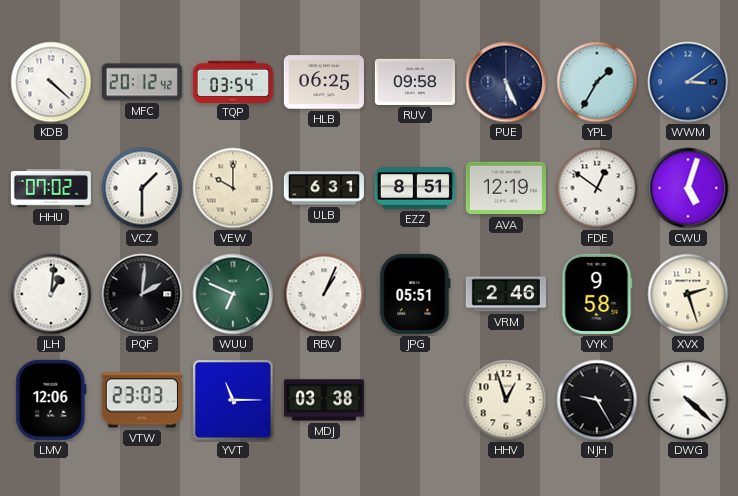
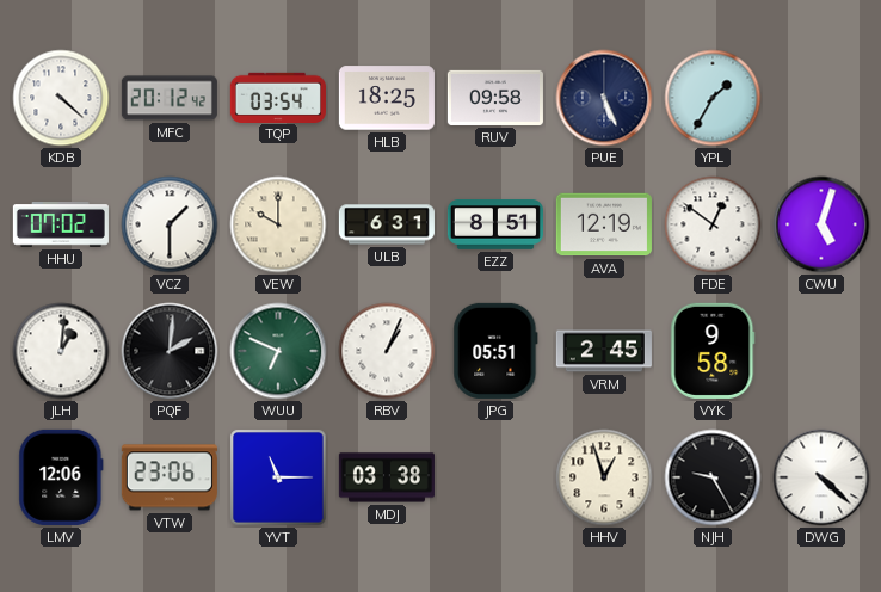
HLB: 06:25 -> 18:25 (387, 98)
WWM: 3:09 -> none (688, 82)
VRM: 2:46 -> 2:45 (604, 351)
XVX: 2:27 -> none (688, 294)
VTW: 23:03 -> 23:06 (170, 477)
